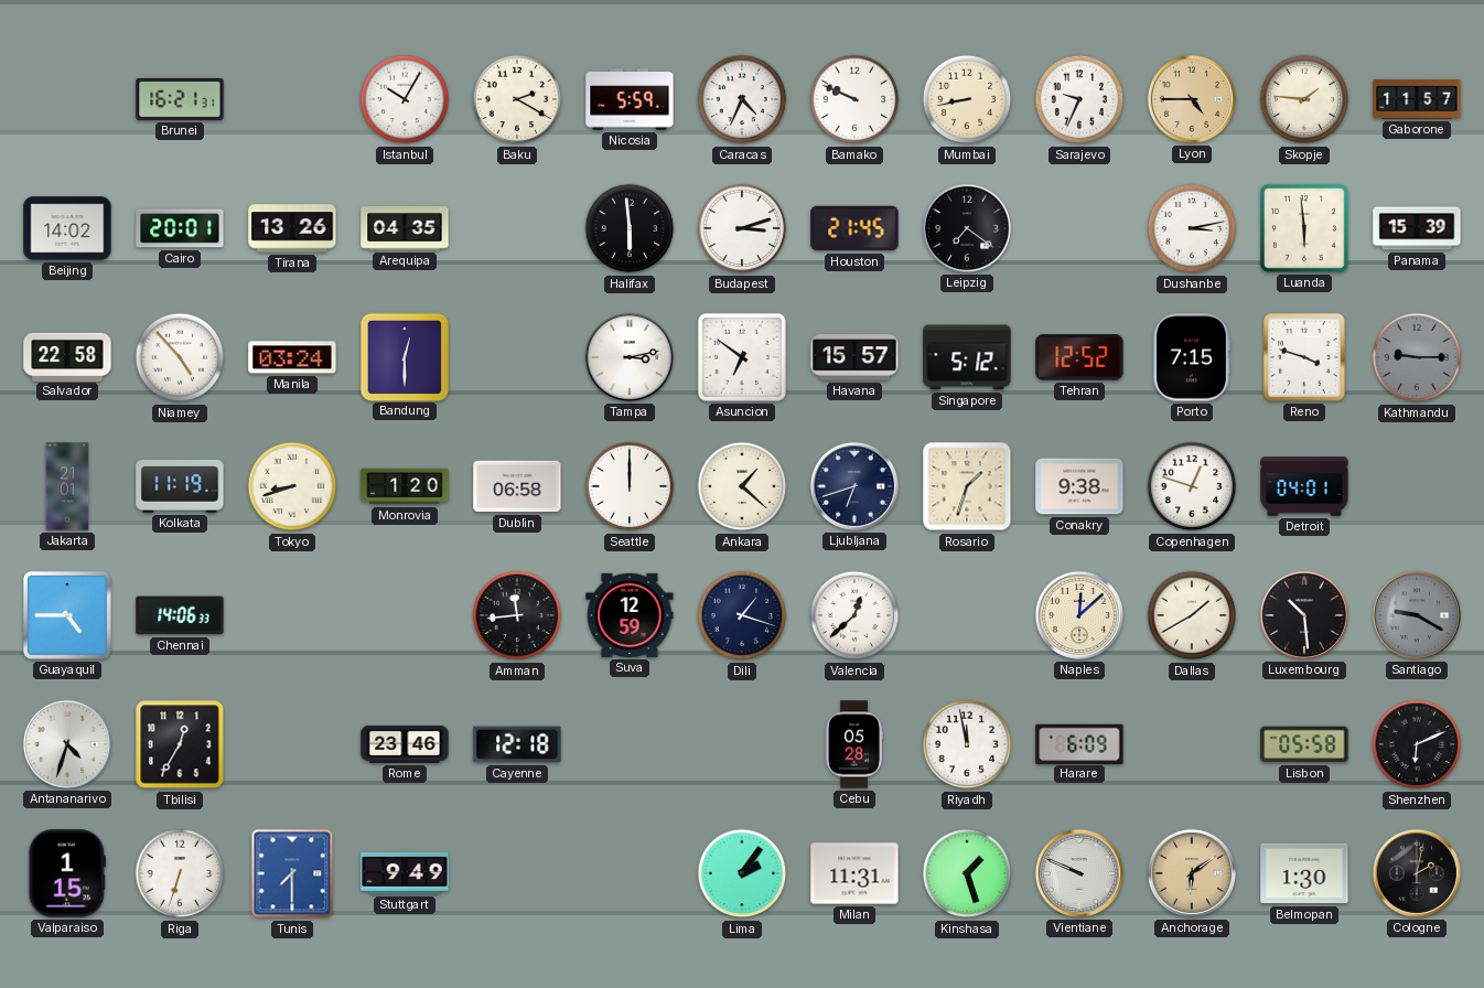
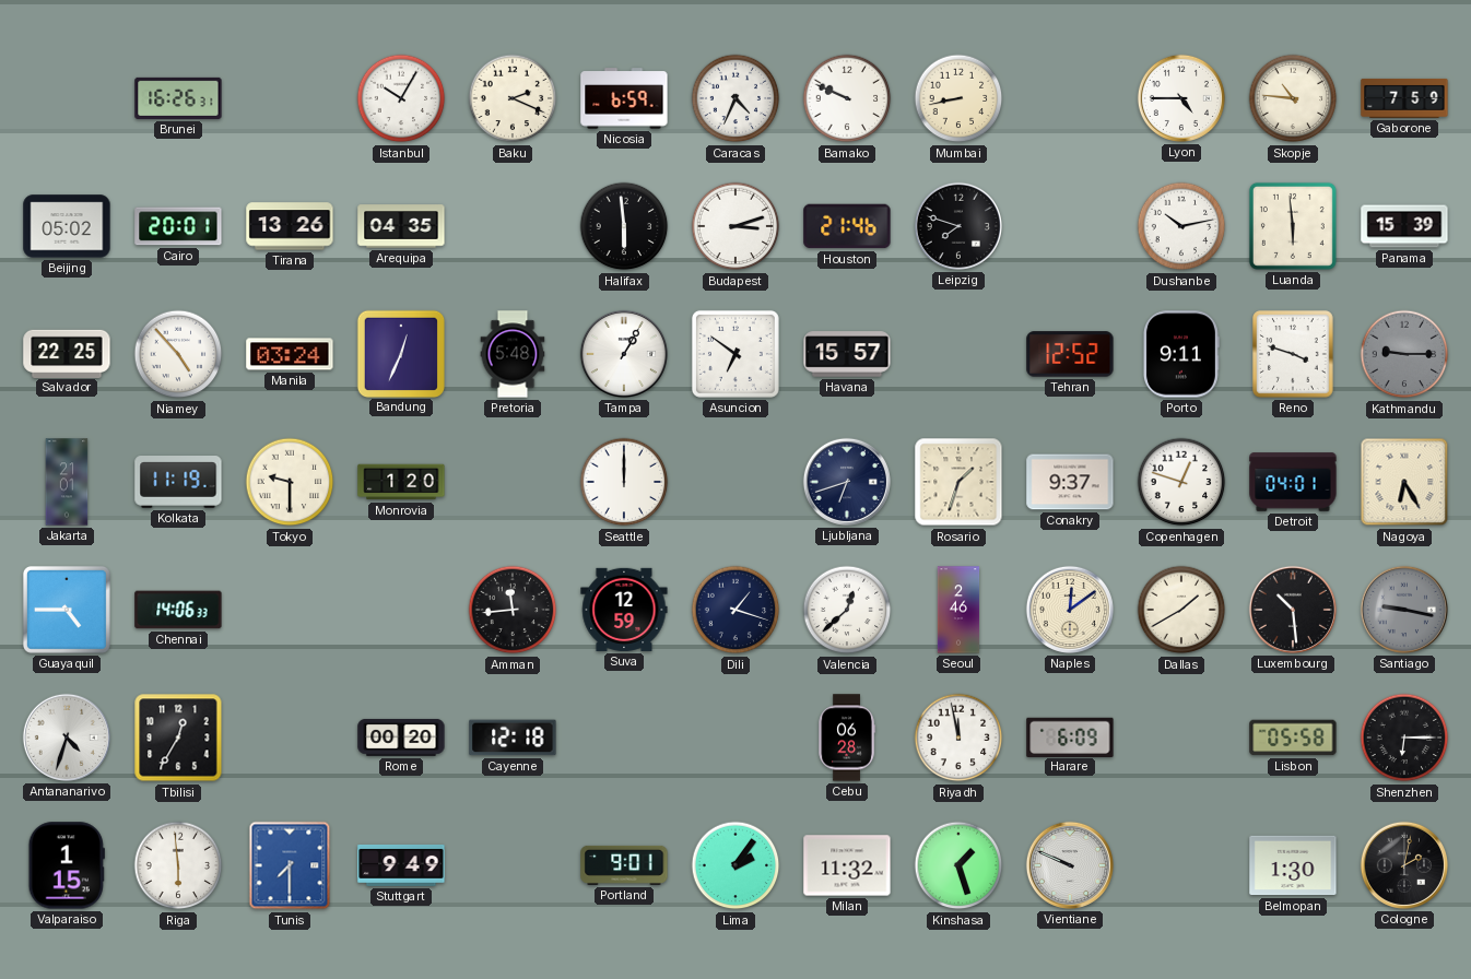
Brunei: 16:21 -> 16:26 (178, 98)
Baku: 2:20 -> 2:19 (513, 98)
Nicosia: 5:59 -> 6:59 (624, 98)
Sarajevo: 9:34 -> none (1079, 99)
Lyon dial: champagne -> white (1181, 98)
Skopje: 1:46 -> 10:46 (1293, 98)
Gaborone: 11:57 -> 7:59 (1404, 98)
Beijing: 14:02 -> 05:02 (67, 226)
Houston: 21:45 -> 21:46 (847, 226)
Leipzig: 7:21 -> 7:48 (958, 226)
Dushanbe: 3:13 -> 10:13 (1181, 226)
Salvador: 22:58 -> 22:25 (67, 353)
Bandung: 12:30 -> 12:34 (400, 353)
Pretoria: none -> 5:48 (513, 354)
Tampa: 3:13 -> 1:05 (624, 354)
Singapore: 5:12 -> none (967, 357)
Porto: 7:15 -> 9:11 (1180, 354)
Tokyo: 8:42 -> 9:30 (290, 482)
Dublin: 06:58 -> none (517, 486)
Ankara: 1:22 -> none (742, 486)
Conakry: 9:38 -> 9:37 (1070, 482)
Nagoya: none -> 6:25 (1404, 482)
Seoul: none -> 2:46 (958, 610)
Naples: 12:08 -> 12:09 (1070, 610)
Santiago: 9:20 -> 9:17 (1404, 610)
Rome: 23:46 -> 00:20 (401, 738)
Cebu: 05:28 -> 06:28 (847, 738)
Shenzhen: 6:11 -> 6:15 (1404, 738)
Riga: 6:33 -> 5:59 (178, 865)
Portland: none -> 9:01 (624, 865)
Milan: 11:31 -> 11:32 (847, 865)
Anchorage: 6:09 -> none (1192, 873)
